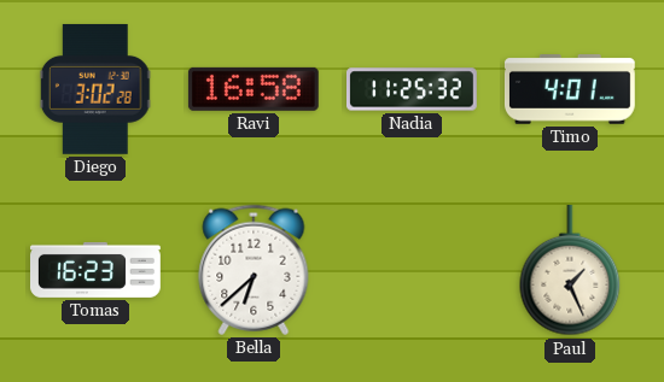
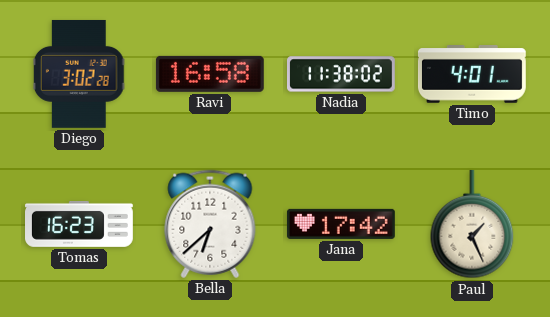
Nadia: 11:25 -> 11:38 (342, 74)
Jana: none -> 17:42 (341, 224)
